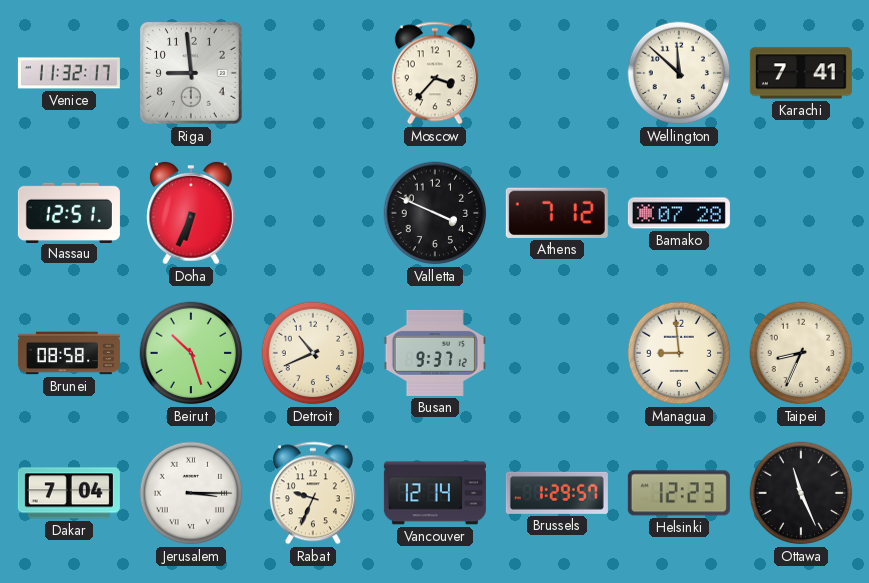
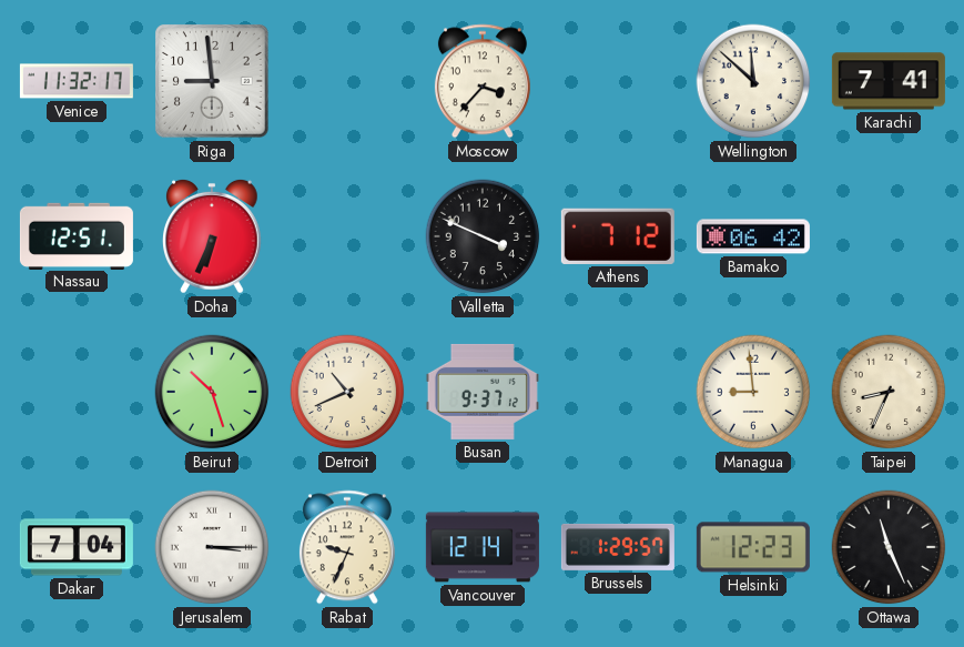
Bamako: 07:28 -> 06:42 (753, 236)
Brunei: 08:58 -> none (69, 353)
